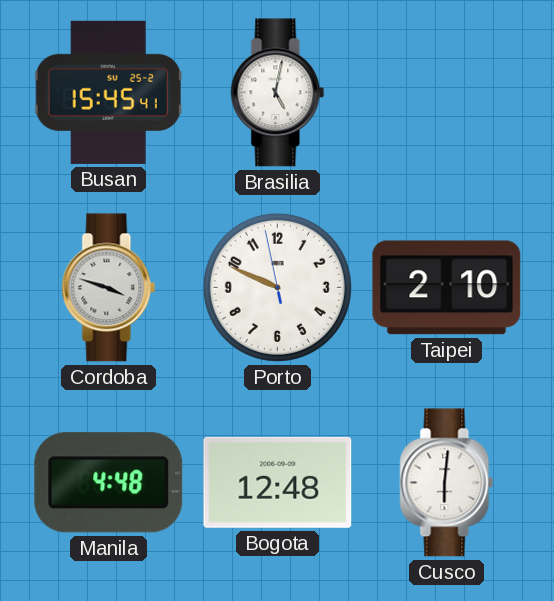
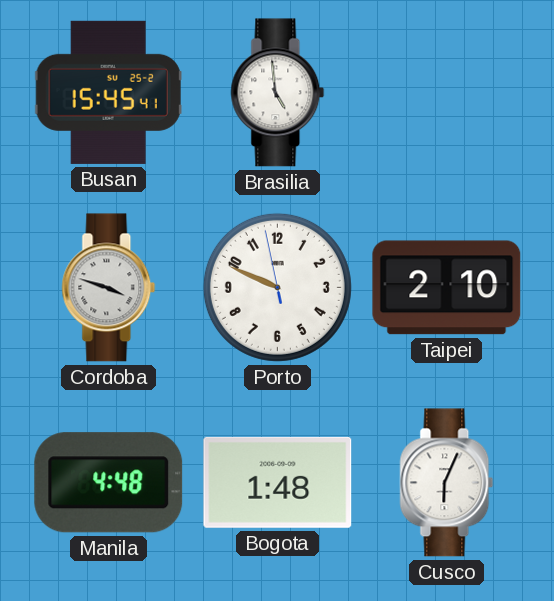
Brasilia: 5:02 -> 4:59 (278, 93)
Bogota: 12:48 -> 1:48 (278, 482)
Cusco: 6:01 -> 6:04 (447, 483)
